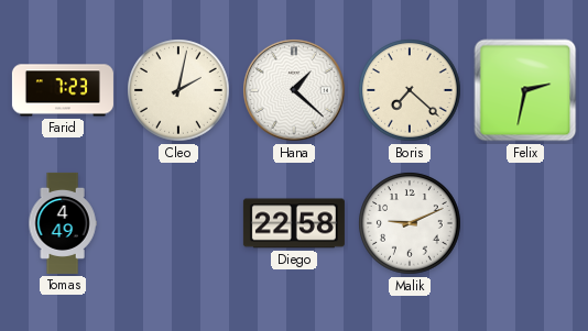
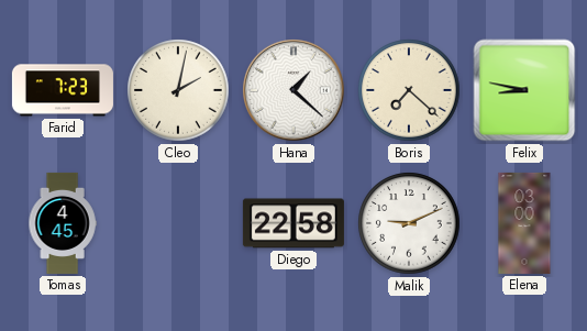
Felix: 2:32 -> 8:47 (524, 90)
Tomas: 4:49 -> 4:45 (63, 223)
Elena: none -> 03:00 (524, 223)
